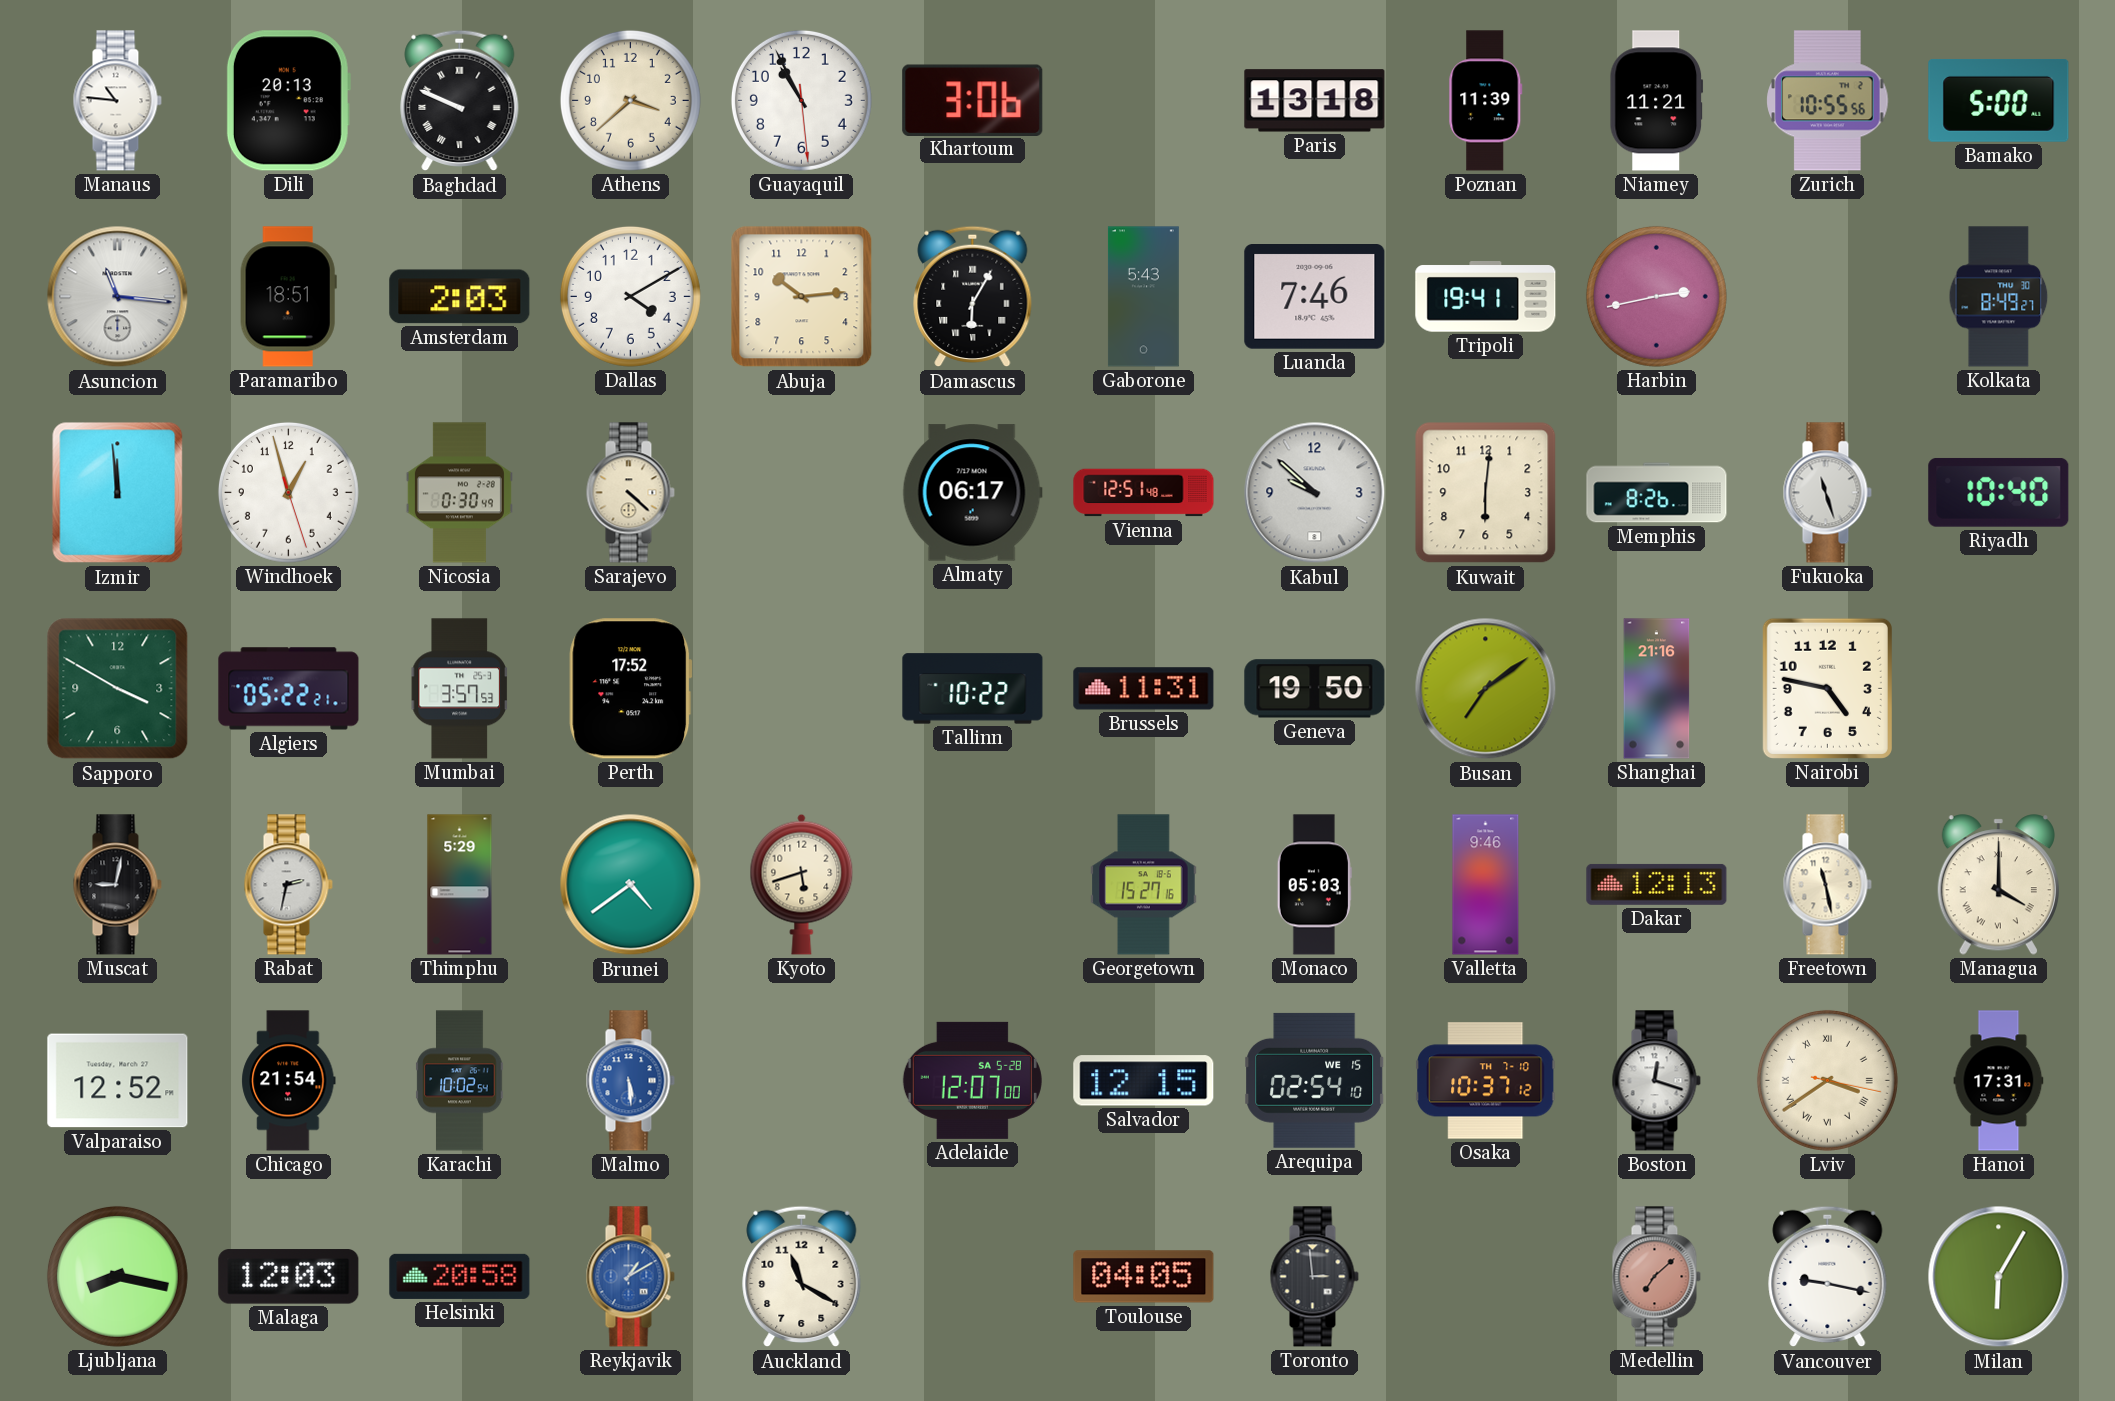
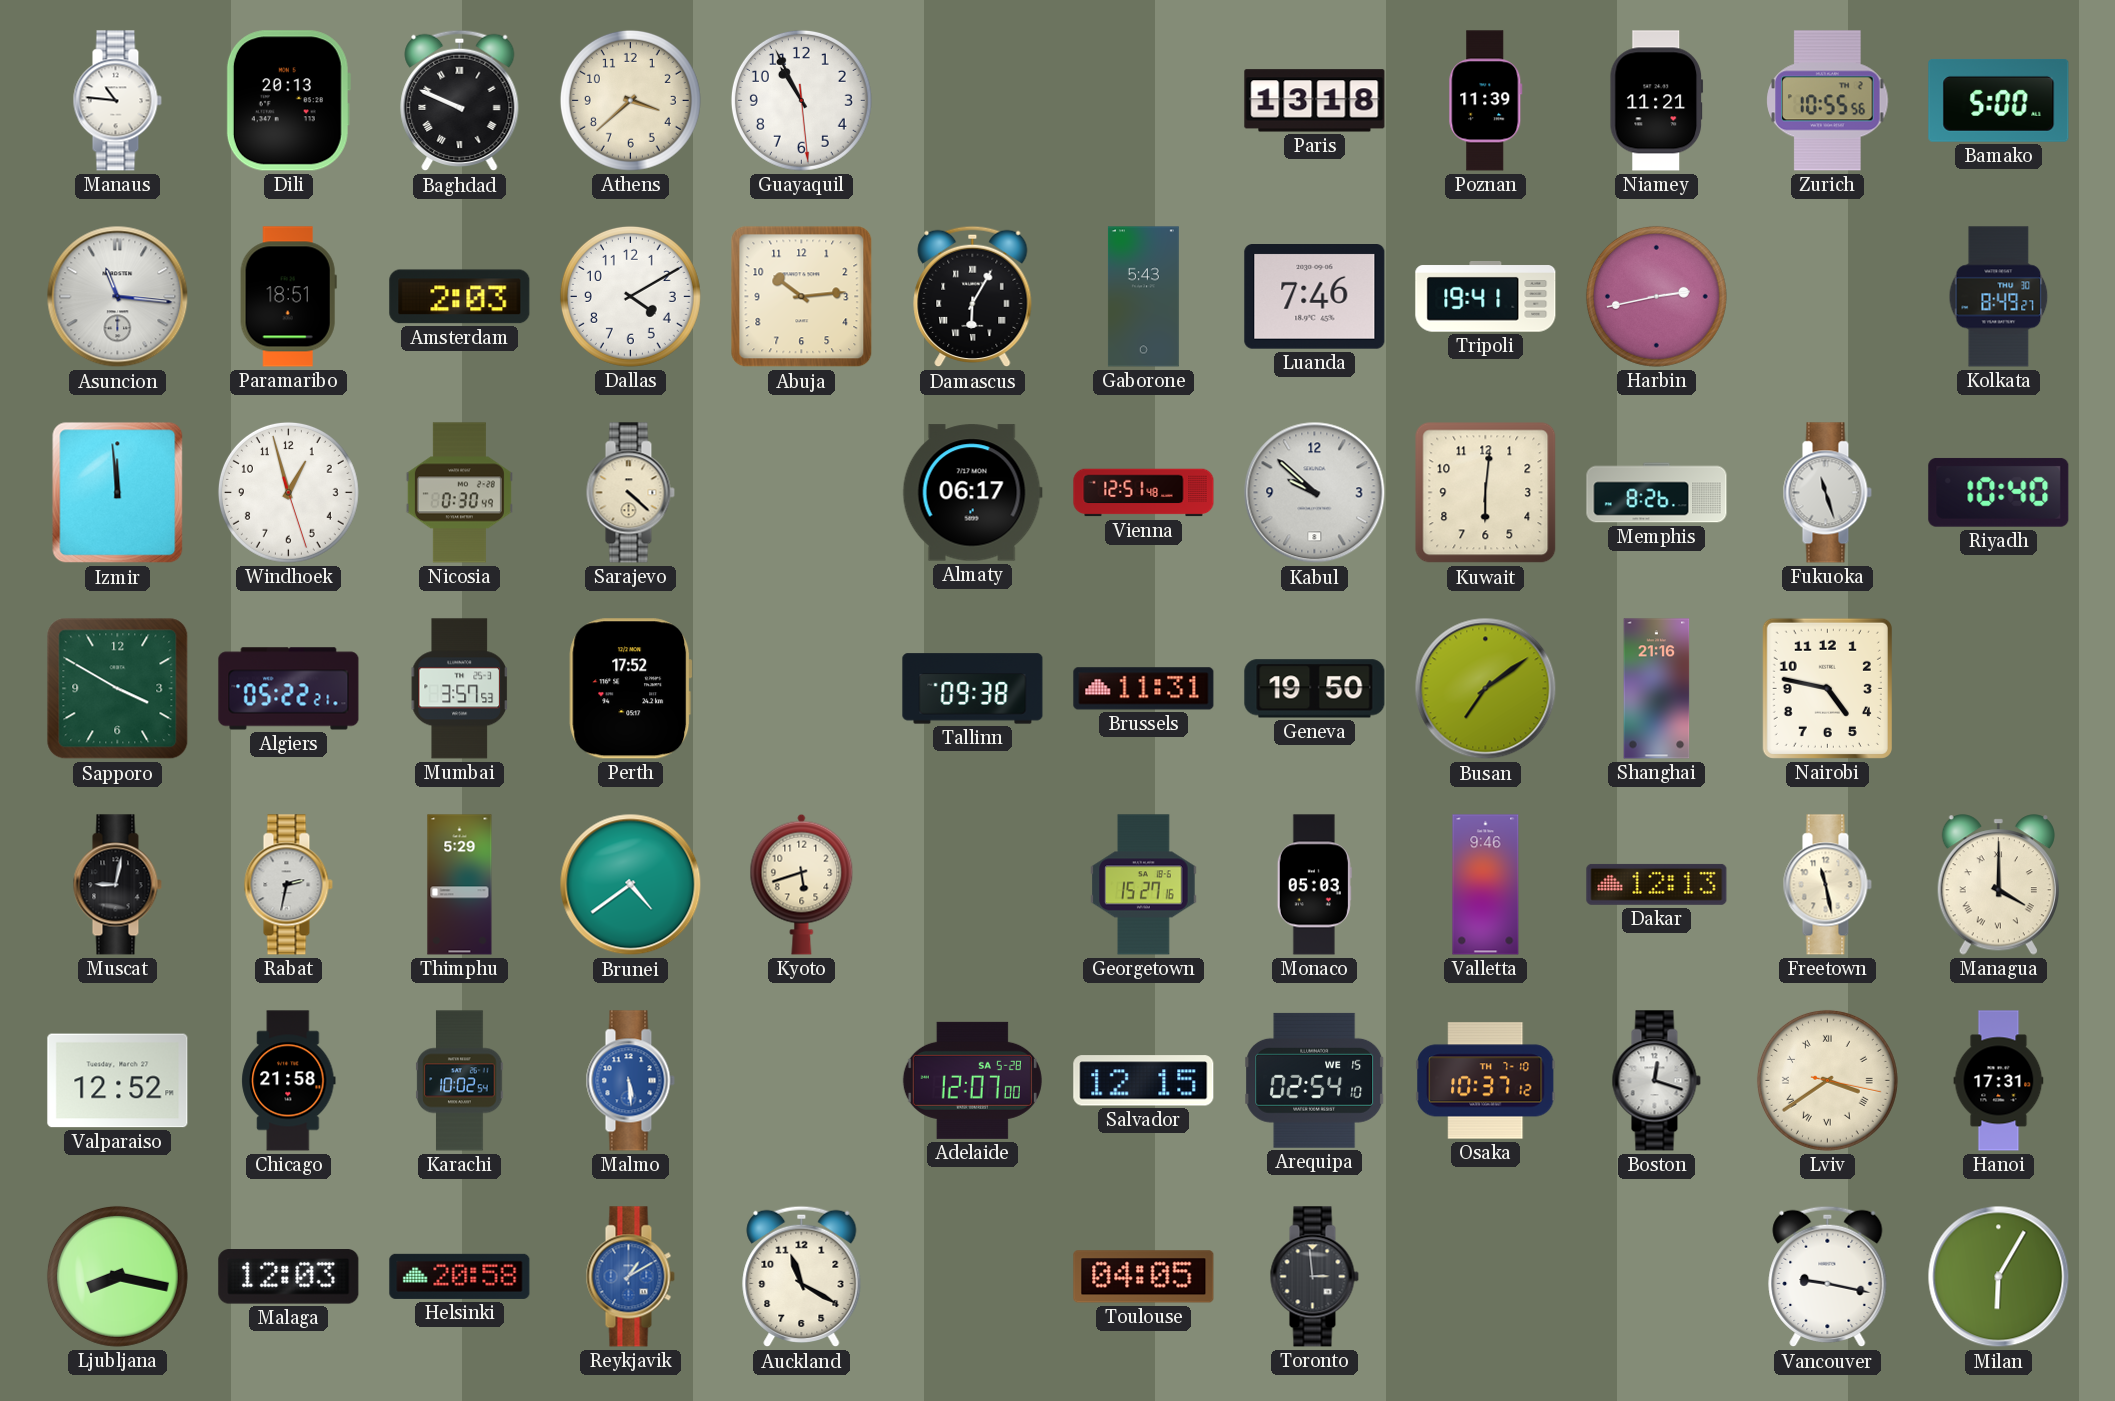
Khartoum: 3:06 -> none (973, 100)
Tallinn: 10:22 -> 09:38 (973, 689)
Chicago: 21:54 -> 21:58 (289, 1081)
Medellin: 7:08 -> none (1656, 1277)
